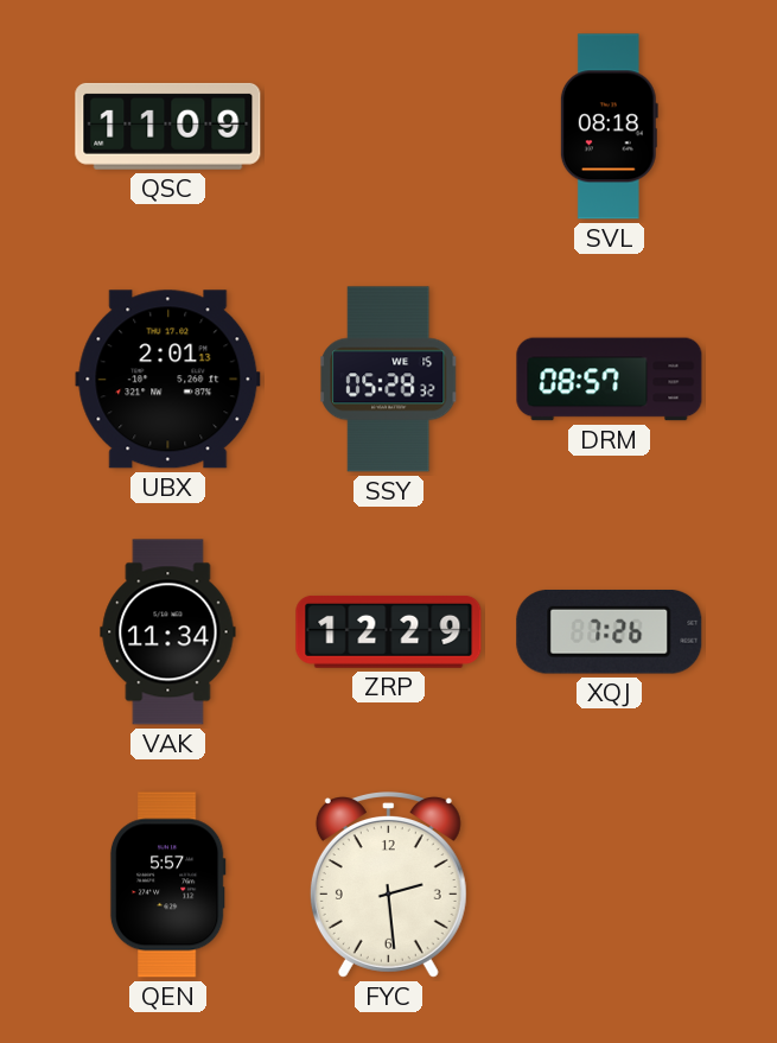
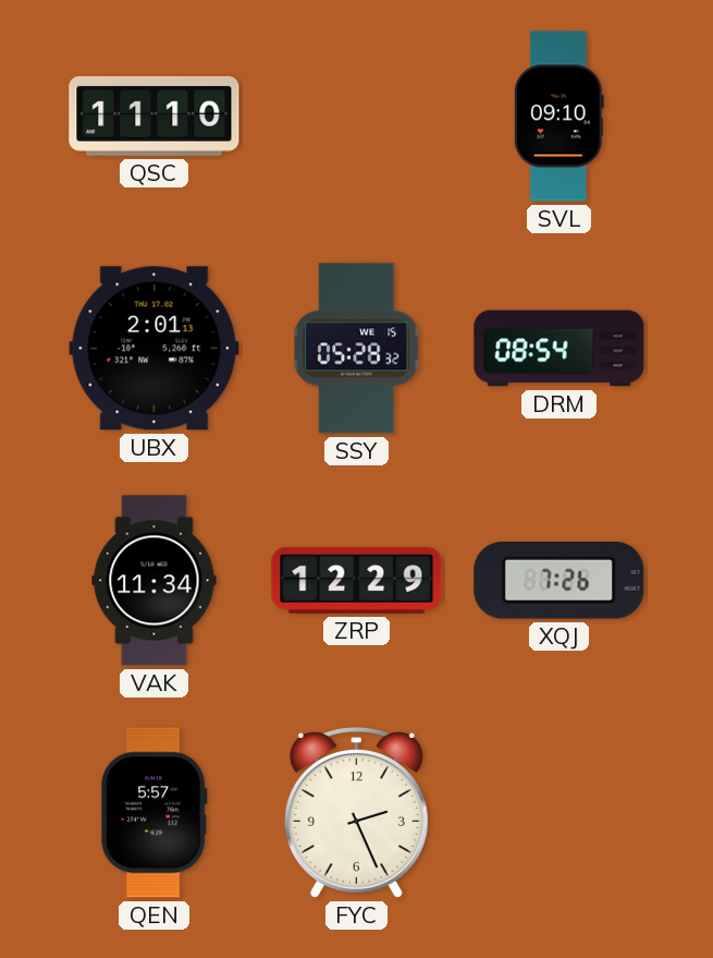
QSC: 11:09 -> 11:10 (155, 116)
SVL: 08:18 -> 09:10 (558, 117)
DRM: 08:57 -> 08:54 (560, 349)
FYC: 2:29 -> 2:26 (356, 813)
